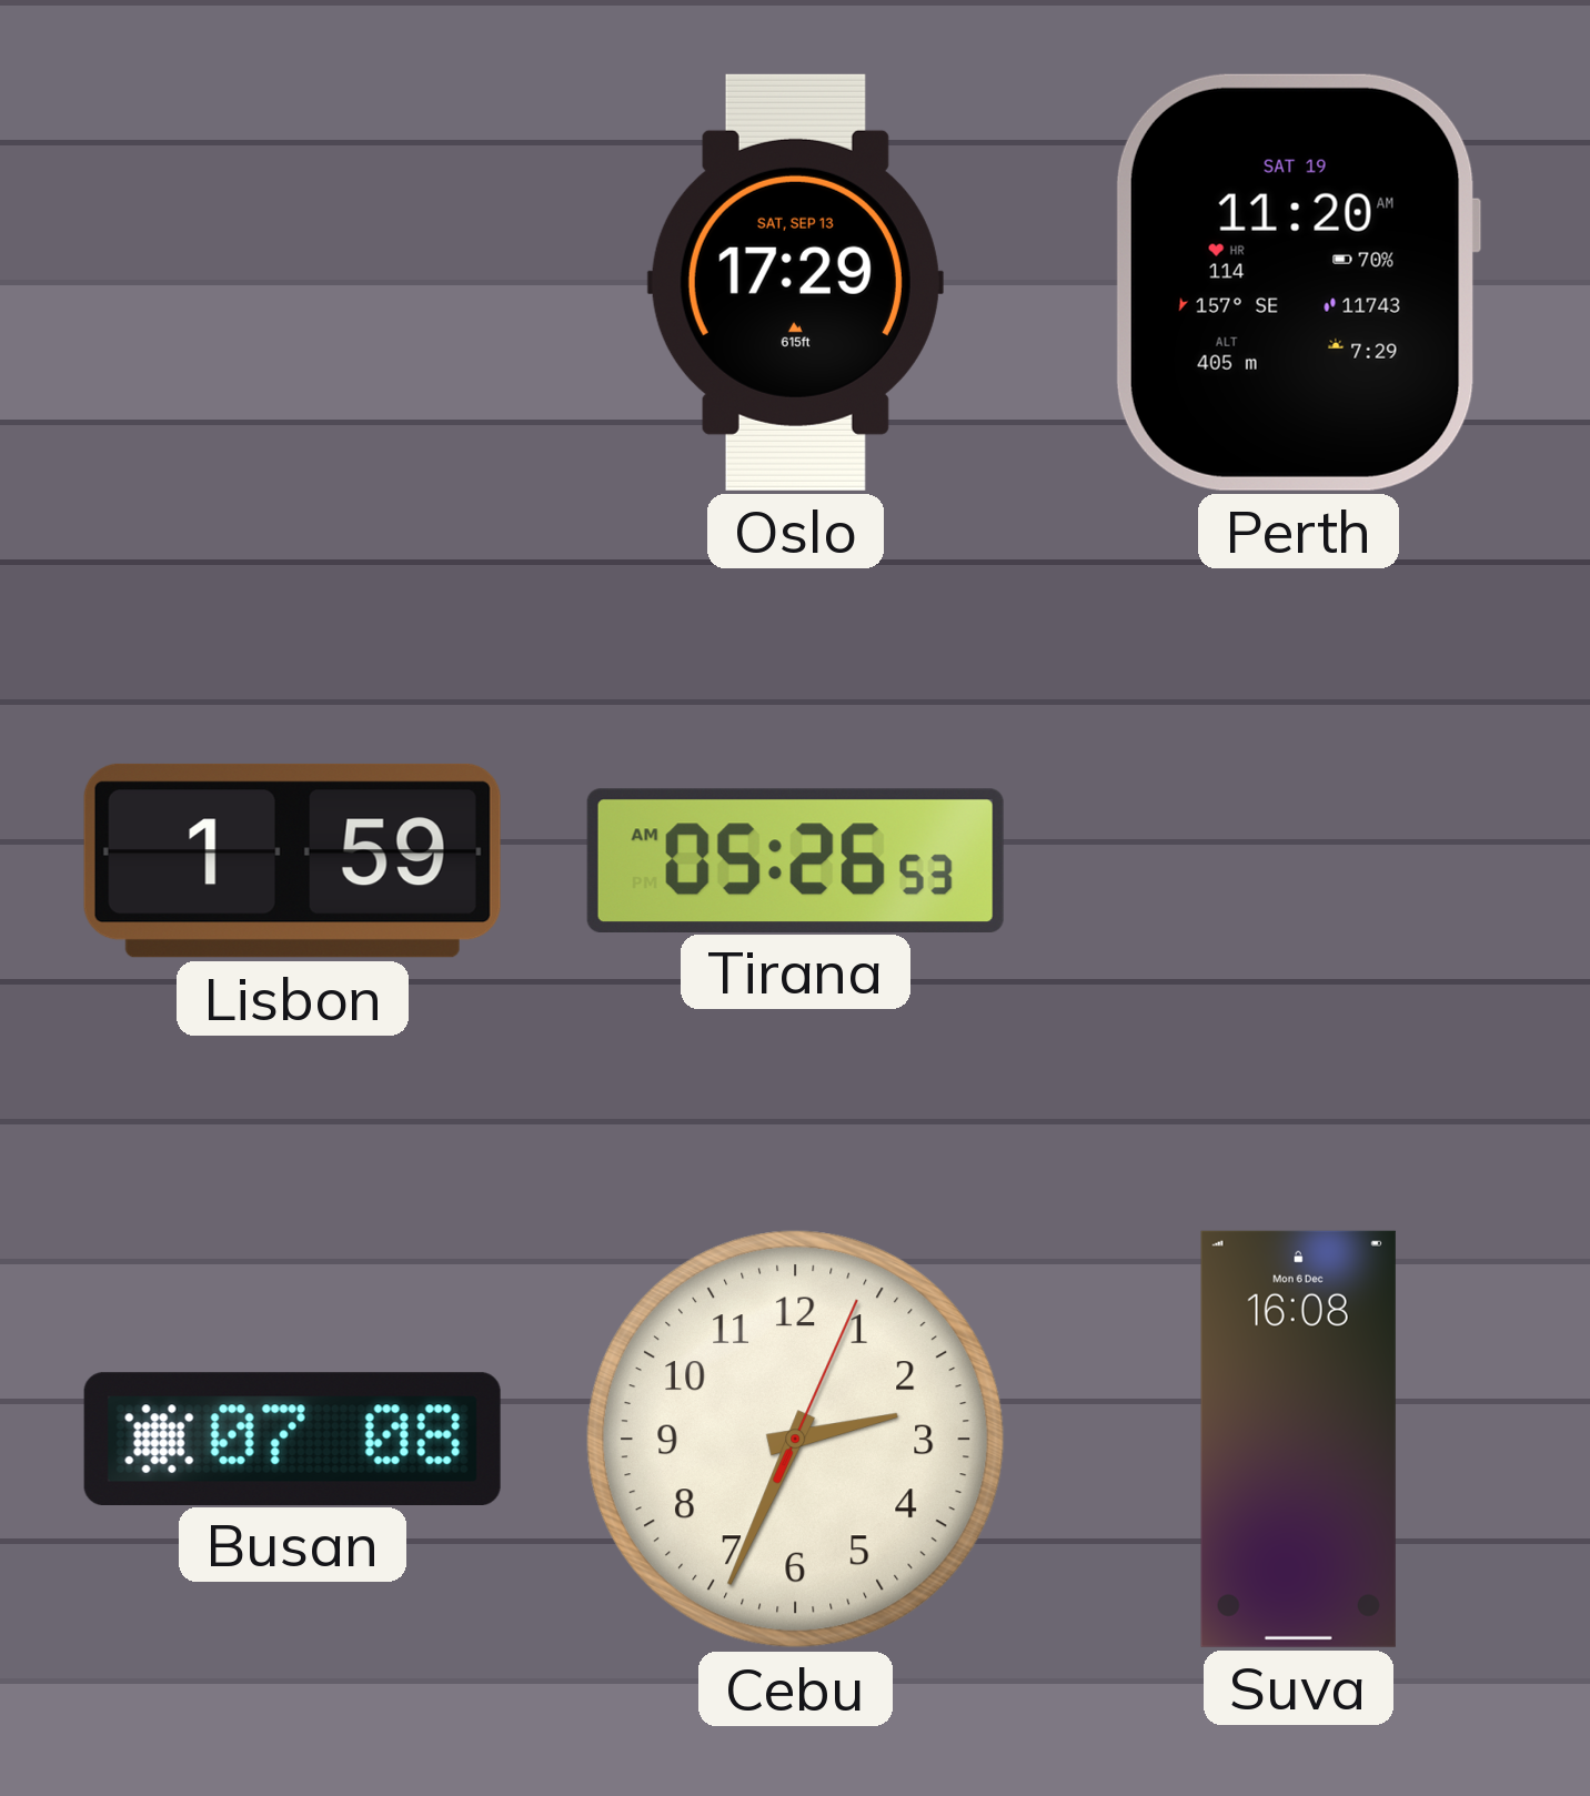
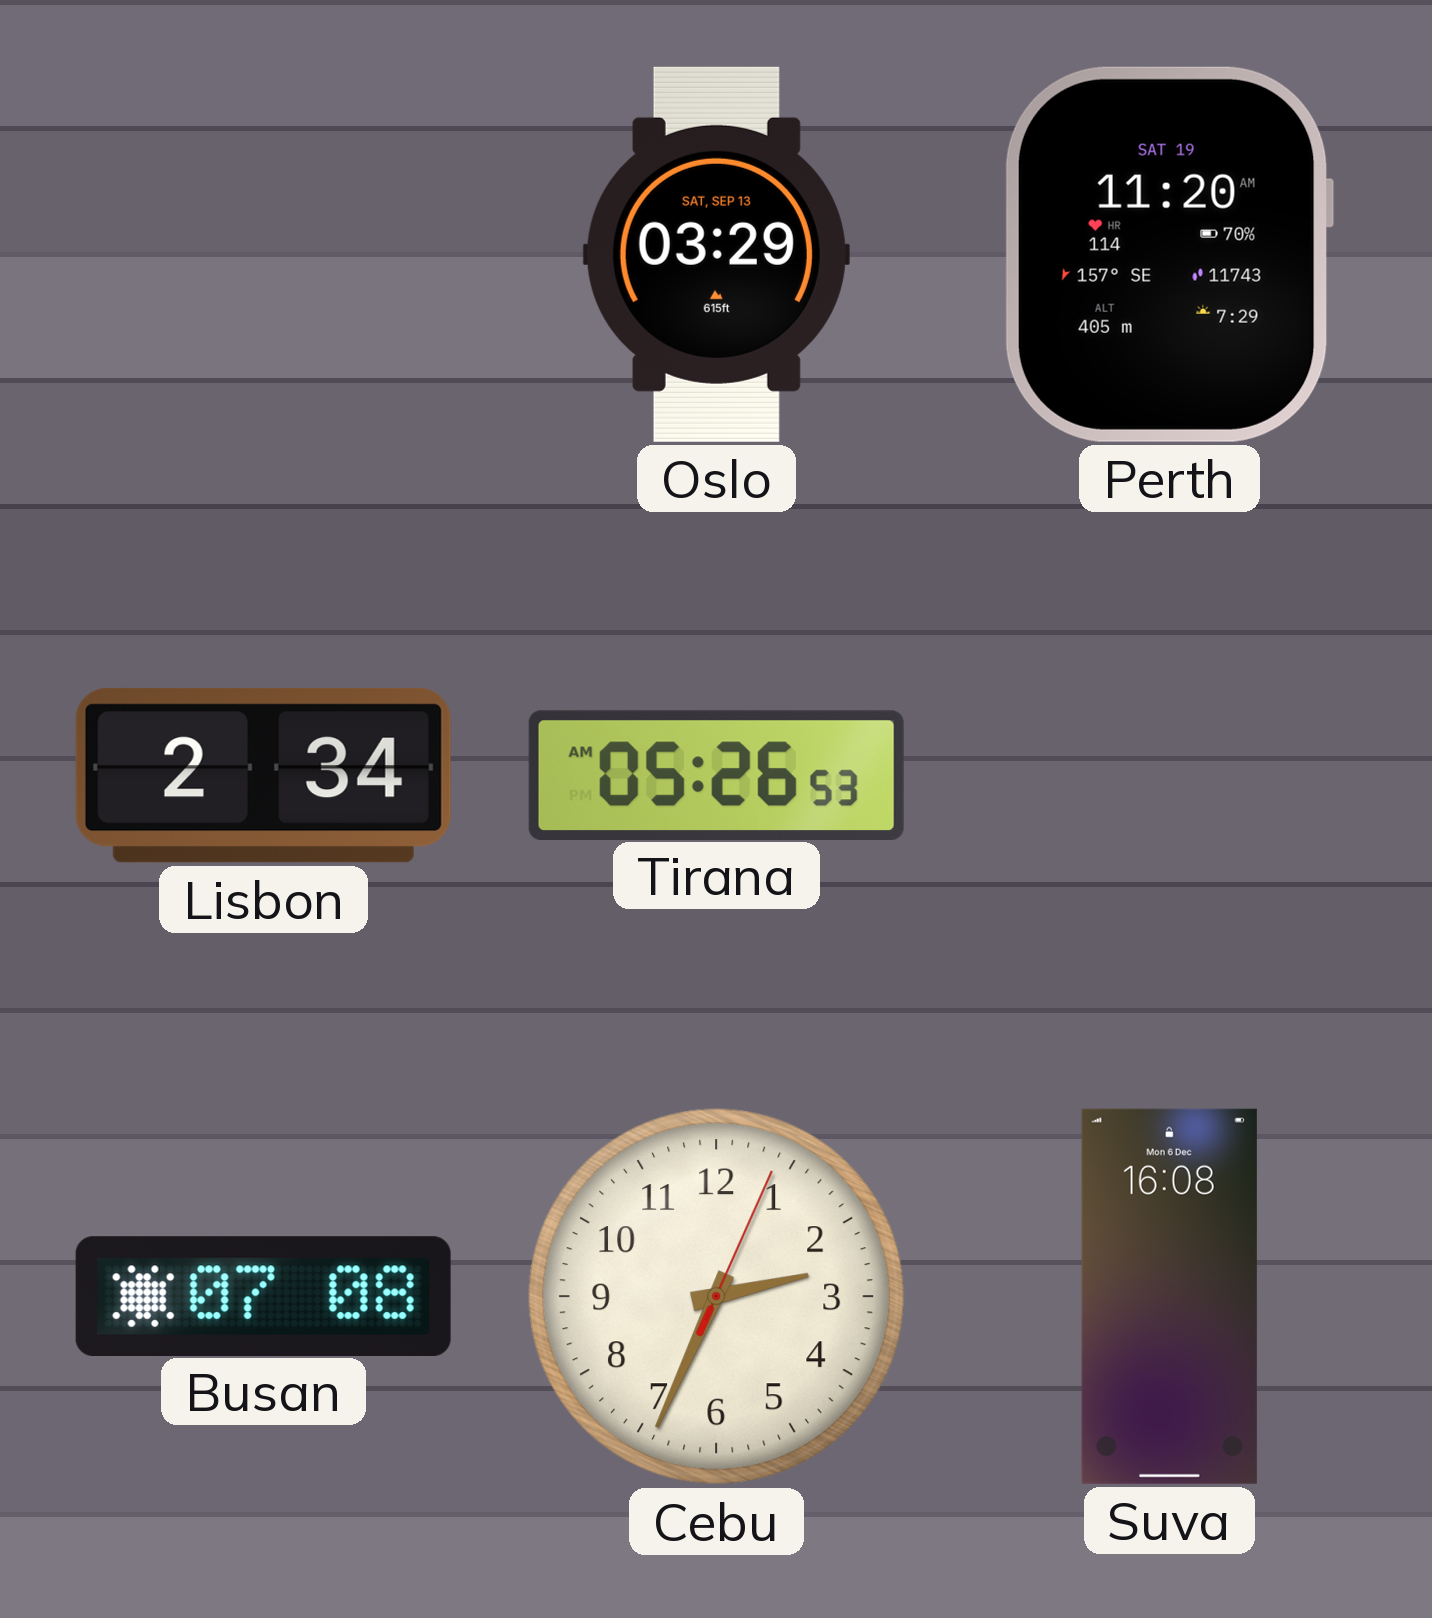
Oslo: 17:29 -> 03:29 (716, 254)
Lisbon: 1:59 -> 2:34 (263, 775)
